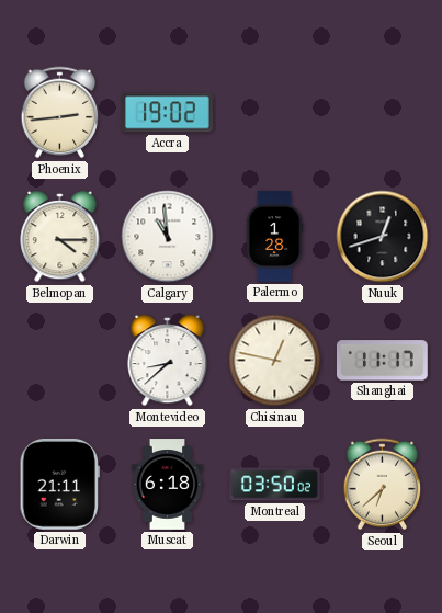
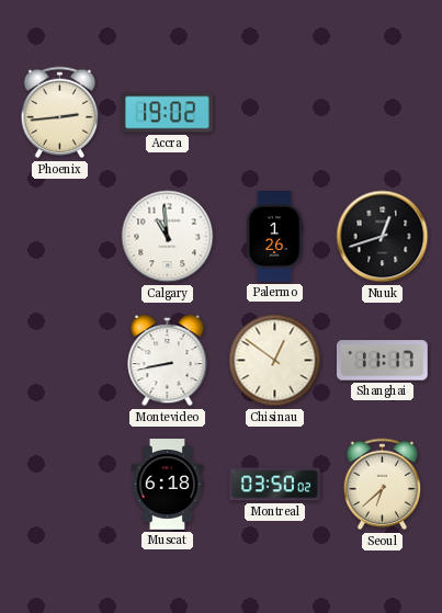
Belmopan: 4:15 -> none (60, 237)
Palermo: 1:28 -> 1:26 (274, 237)
Montevideo: 8:38 -> 8:43 (168, 361)
Chisinau: 12:47 -> 12:51 (275, 361)
Darwin: 21:11 -> none (59, 484)
